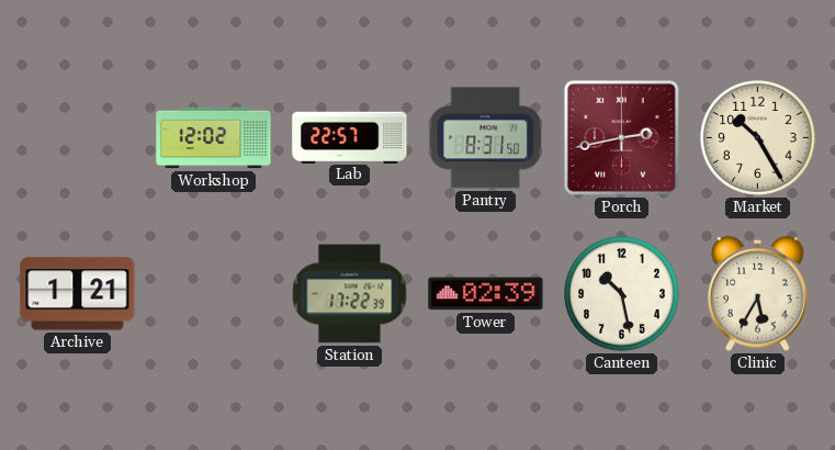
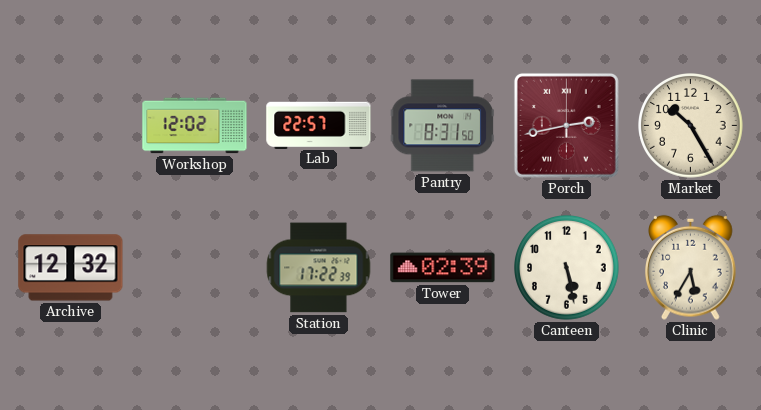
Archive: 1:21 -> 12:32 (71, 268)
Canteen: 10:28 -> 5:28 (567, 268)
